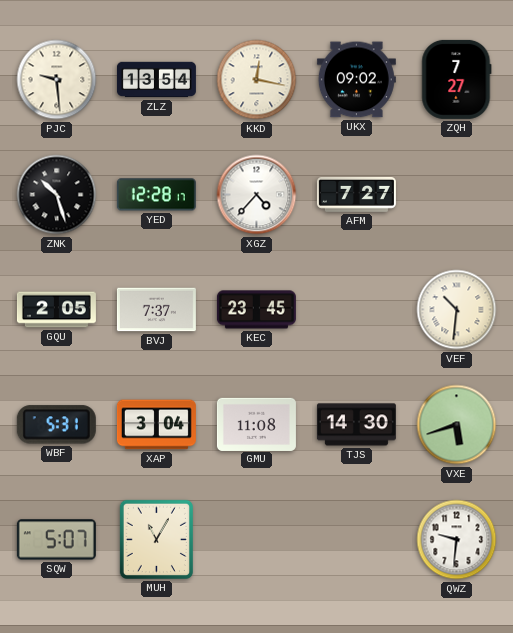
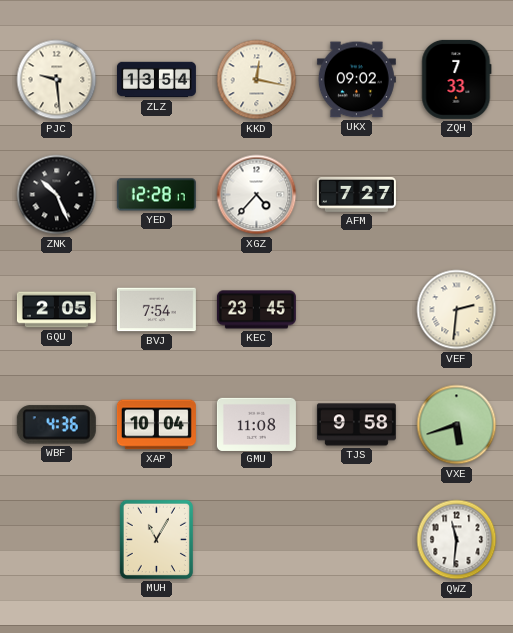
ZQH: 7:27 -> 7:33 (457, 79)
ZNK: 10:27 -> 10:26 (57, 195)
BVJ: 7:37 -> 7:54 (156, 310)
VEF: 10:31 -> 2:31 (457, 310)
WBF: 5:31 -> 4:36 (56, 425)
XAP: 3:04 -> 10:04 (156, 425)
TJS: 14:30 -> 9:58 (356, 425)
SQW: 5:07 -> none (56, 540)
QWZ: 9:31 -> 11:31 (457, 540)
